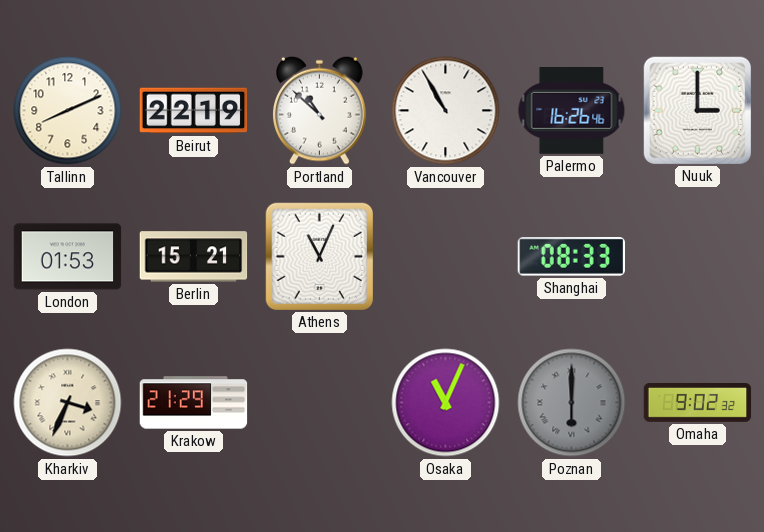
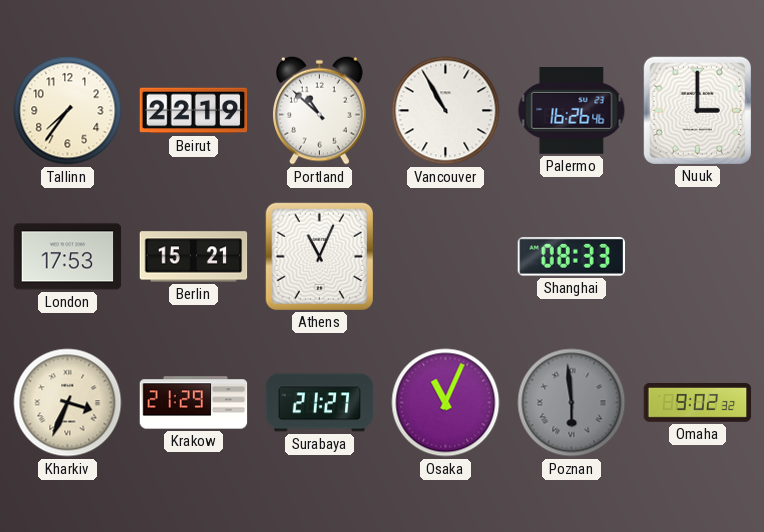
Tallinn: 8:11 -> 7:36 (68, 111)
London: 01:53 -> 17:53 (68, 257)
Surabaya: none -> 21:27 (320, 403)
Poznan: 6:00 -> 5:59 (572, 403)
